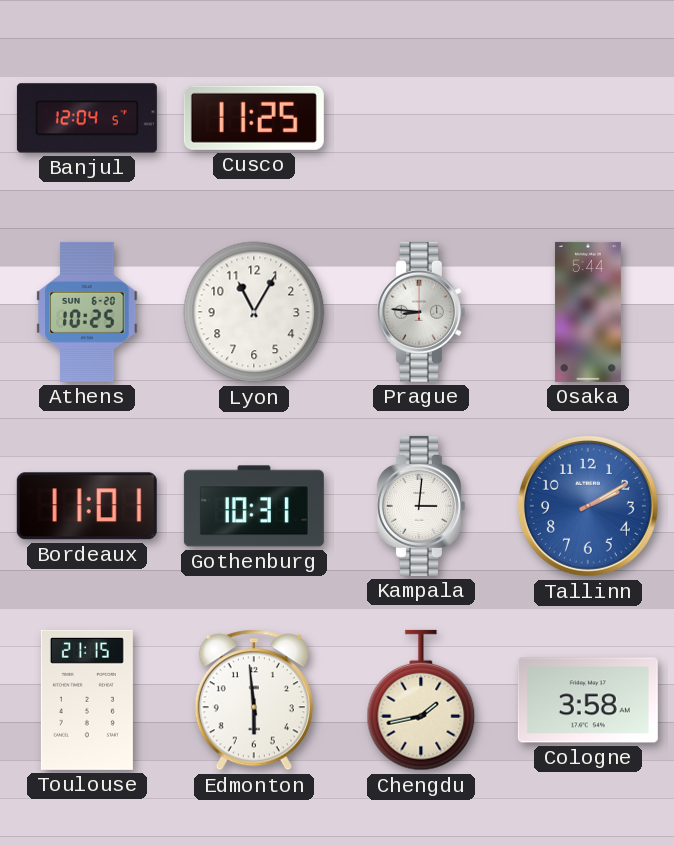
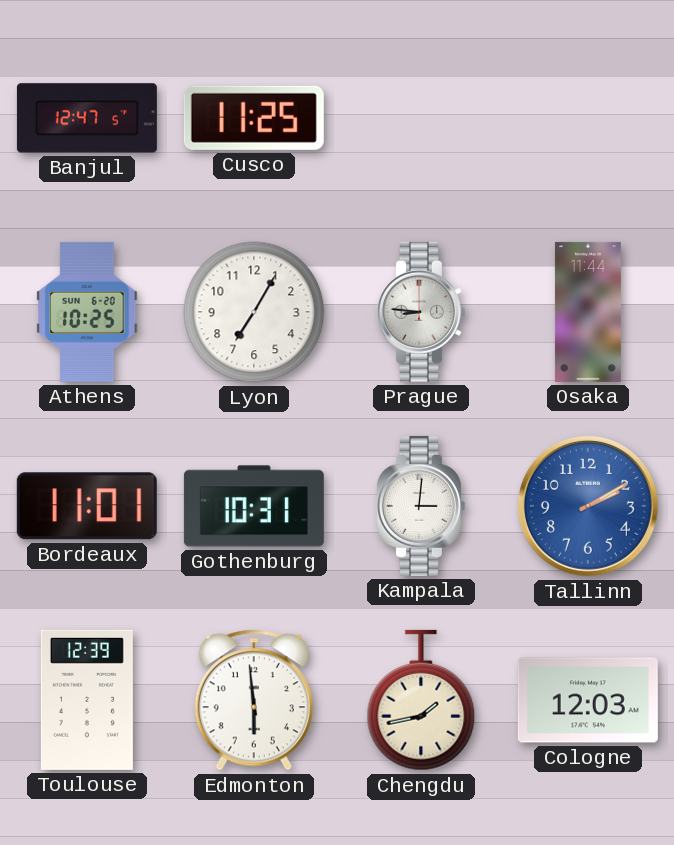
Banjul: 12:04 -> 12:47 (87, 118)
Lyon: 11:05 -> 7:05 (254, 312)
Osaka: 5:44 -> 11:44 (588, 312)
Toulouse: 21:15 -> 12:39 (87, 700)
Cologne: 3:58 -> 12:03 (588, 700)
